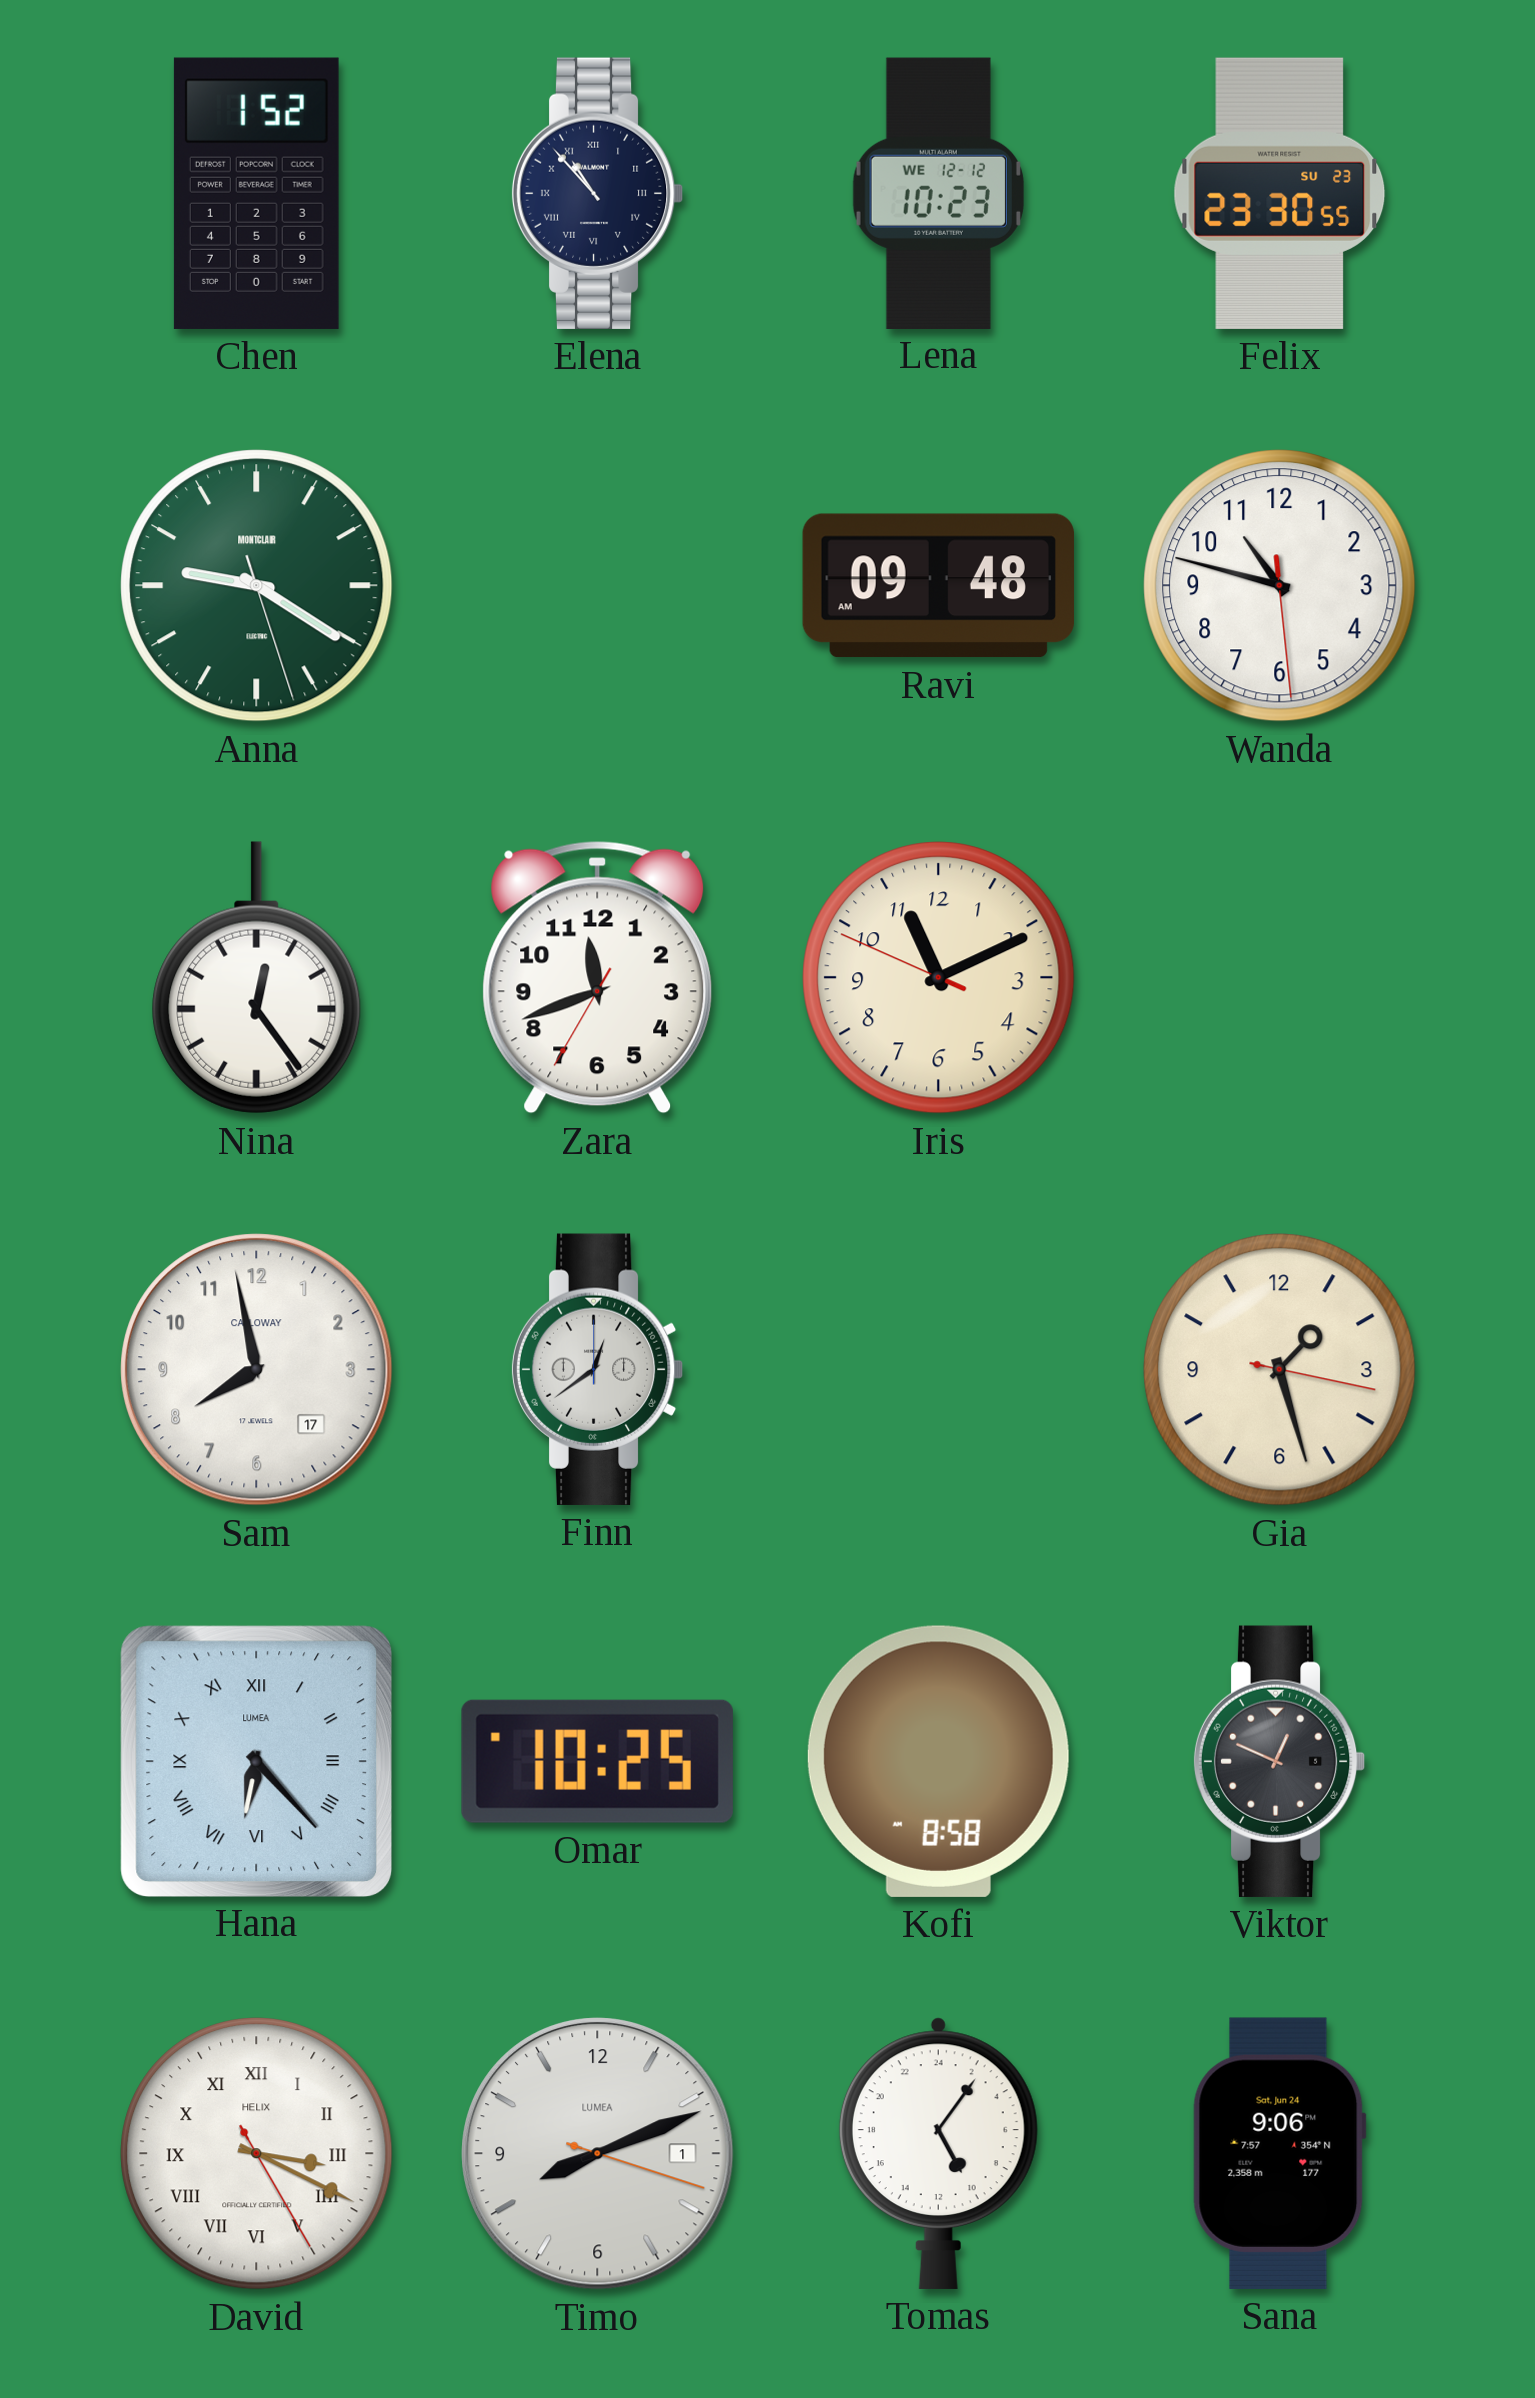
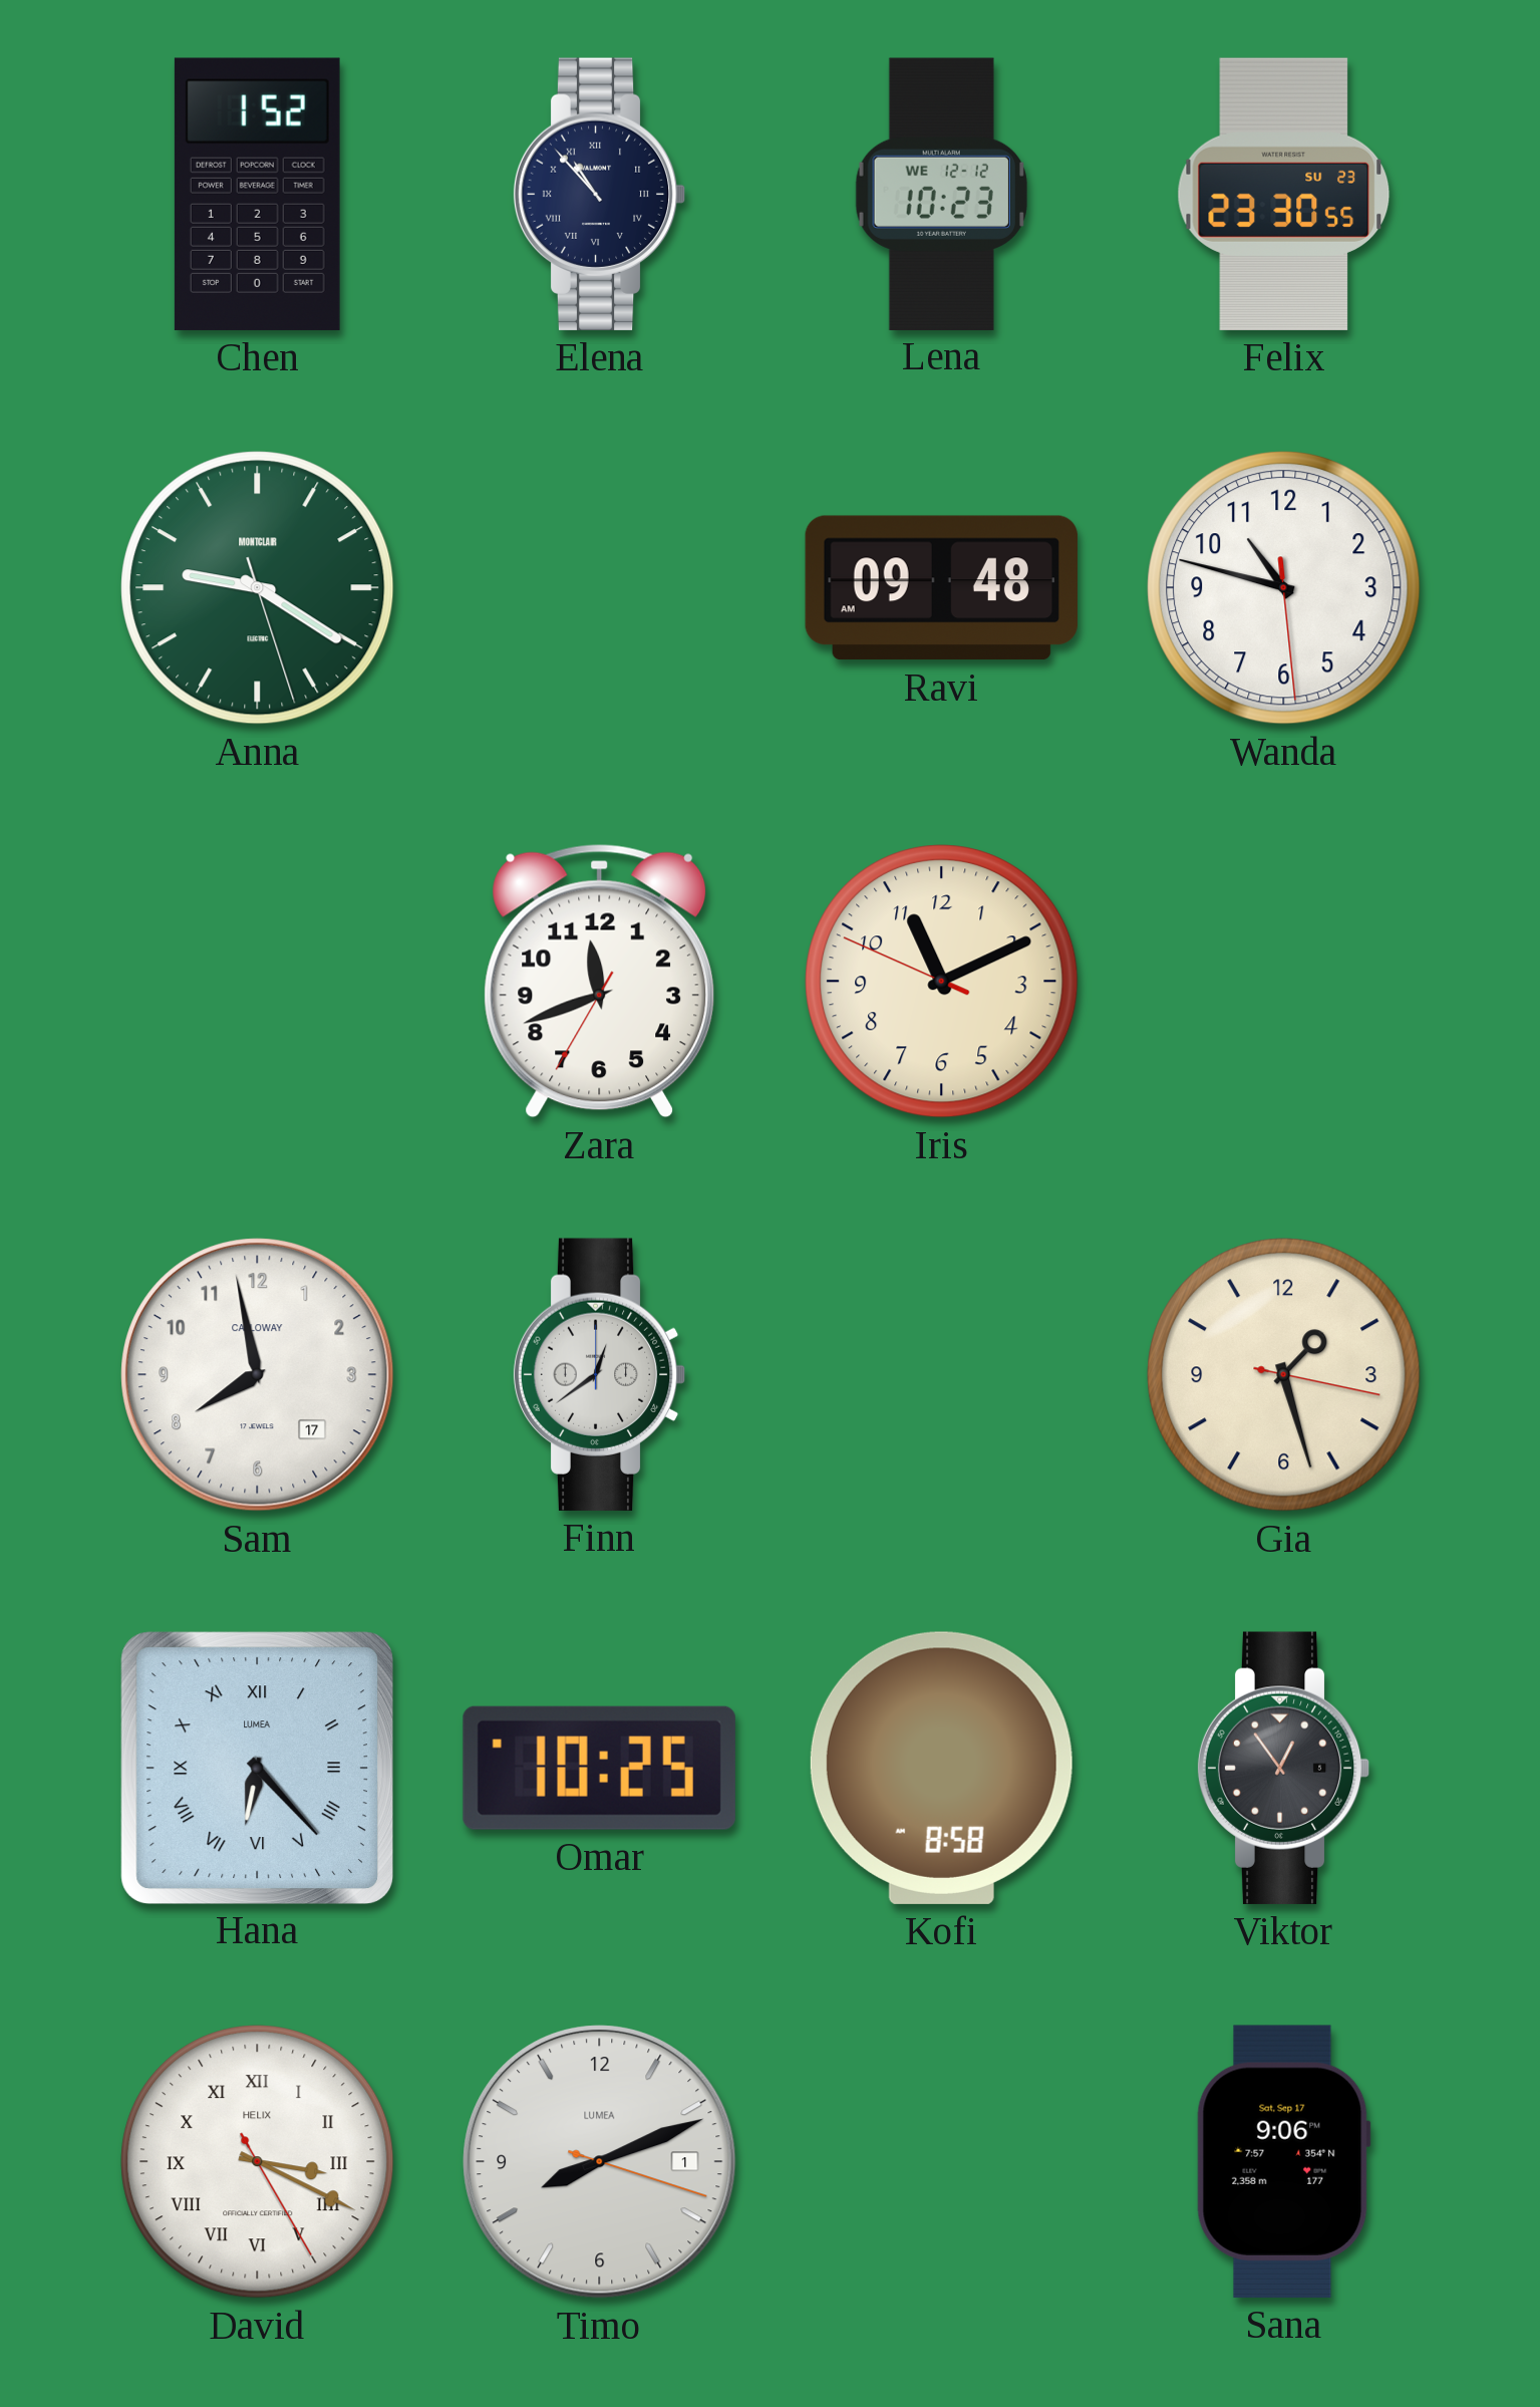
Nina: 12:24 -> none (257, 978)
Viktor: 12:49 -> 12:54 (1283, 1768)
Tomas: 10:06 -> none (938, 2153)
Sana date: Sat, Jun 24 -> Sat, Sep 17 (1283, 2161)
